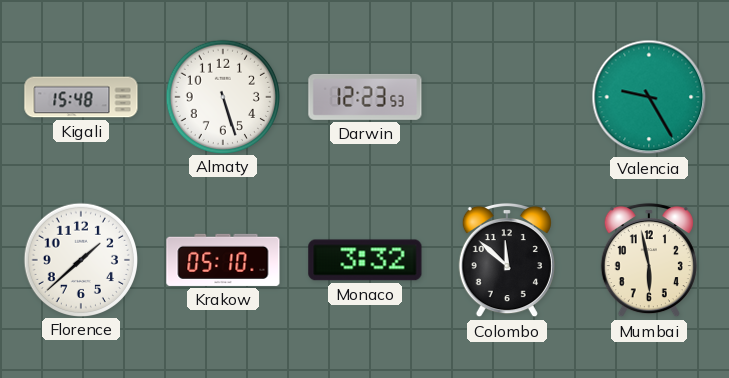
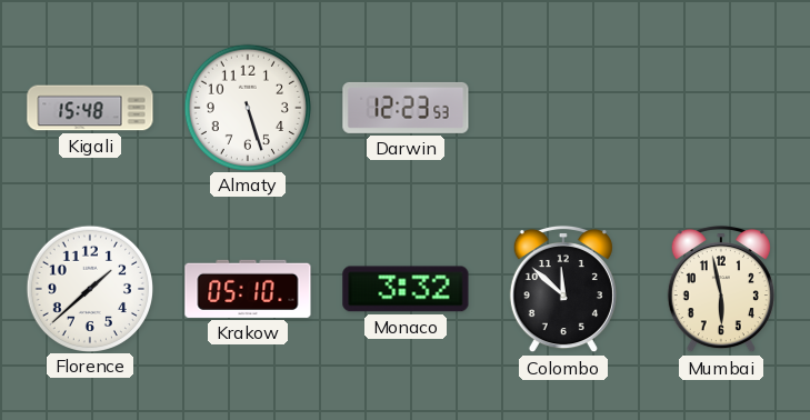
Valencia: 9:25 -> none (649, 97)
